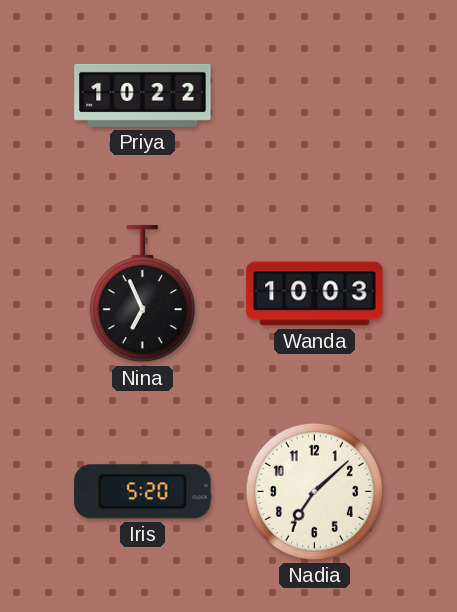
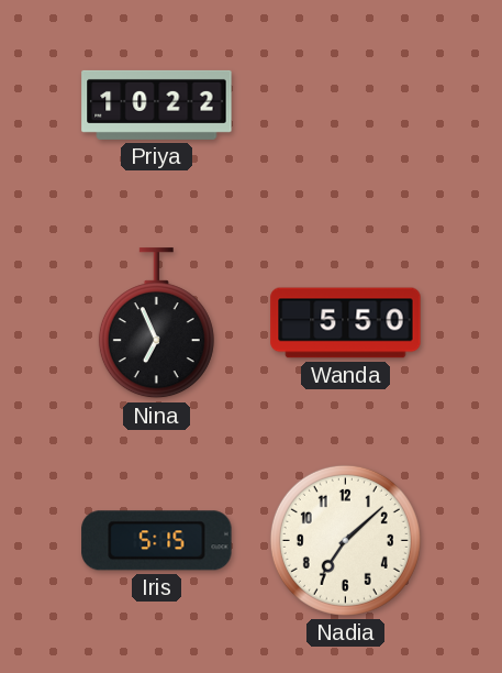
Wanda: 10:03 -> 5:50 (346, 323)
Iris: 5:20 -> 5:15 (157, 541)
